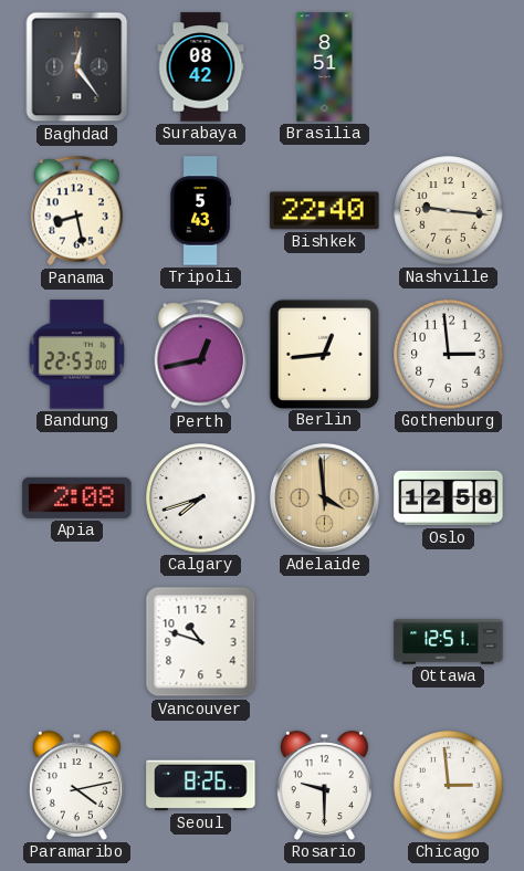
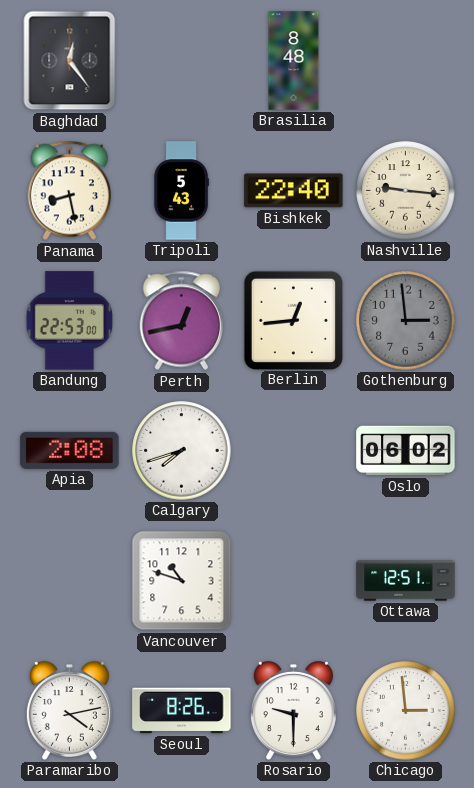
Surabaya: 08:42 -> none (201, 67)
Brasilia: 8:51 -> 8:48 (294, 61)
Gothenburg dial: white -> grey (406, 321)
Adelaide: 3:59 -> none (324, 497)
Oslo: 12:58 -> 06:02 (406, 451)
